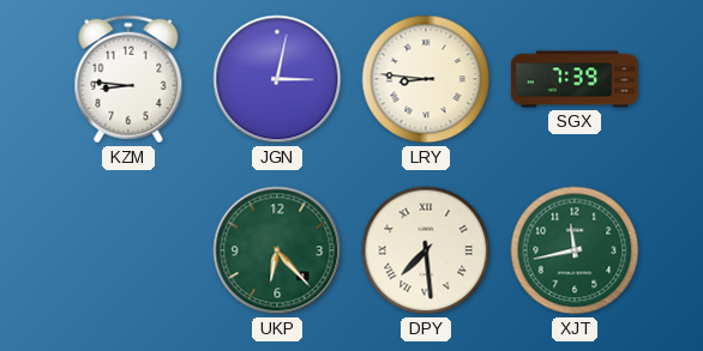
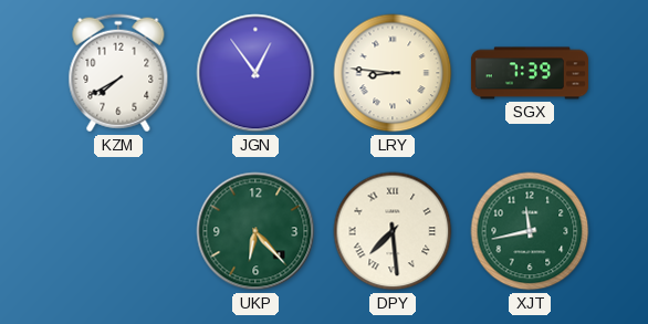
KZM: 8:46 -> 7:40 (118, 73)
JGN: 3:02 -> 12:54 (255, 73)
